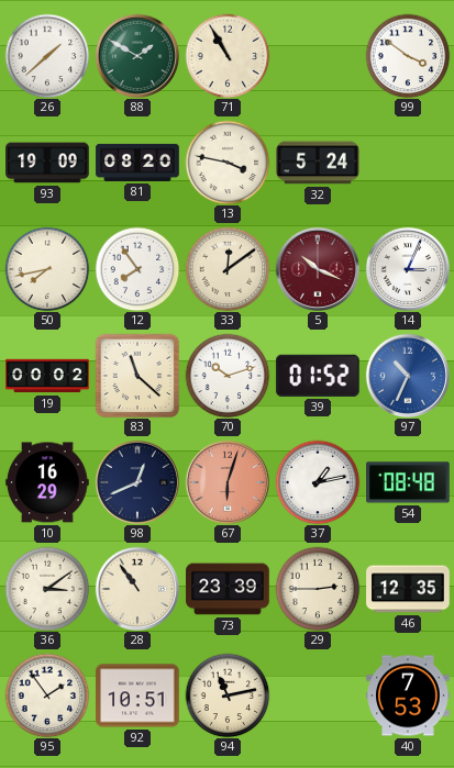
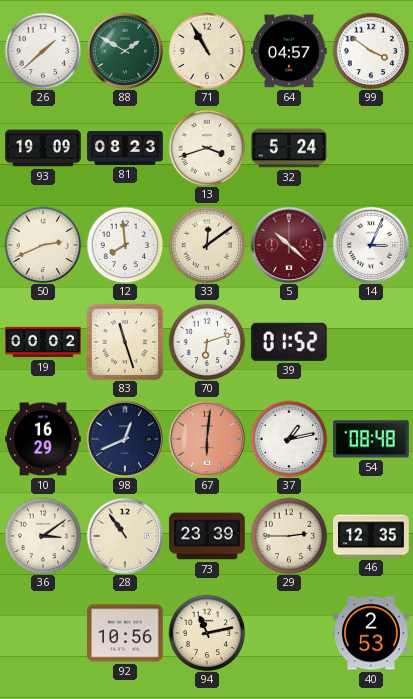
64: none -> 04:57 (289, 51)
81: 08:20 -> 08:23 (125, 148)
13: 3:47 -> 3:42 (207, 148)
50: 7:43 -> 2:41 (43, 245)
12: 7:54 -> 7:59 (125, 245)
5: 10:19 -> 10:22 (288, 244)
83: 11:22 -> 11:27 (125, 342)
70: 10:12 -> 6:12 (207, 342)
97: 10:34 -> none (407, 375)
67: 6:03 -> 6:01 (206, 438)
95: 1:54 -> none (47, 695)
92: 10:51 -> 10:56 (125, 633)
40: 7:53 -> 2:53 (371, 633)
